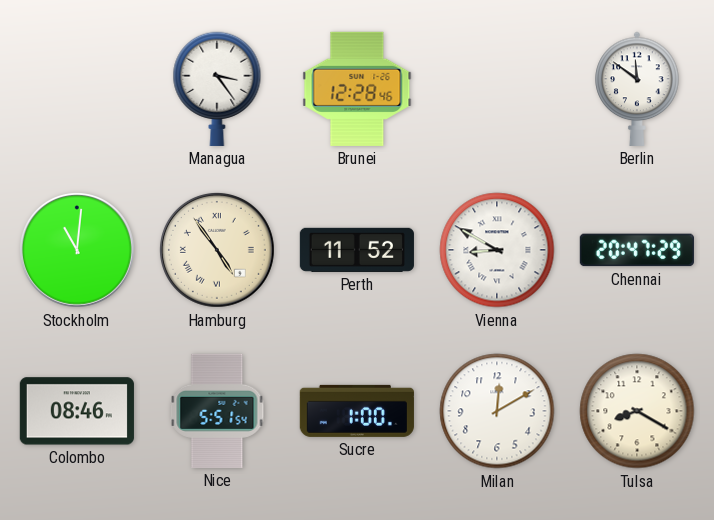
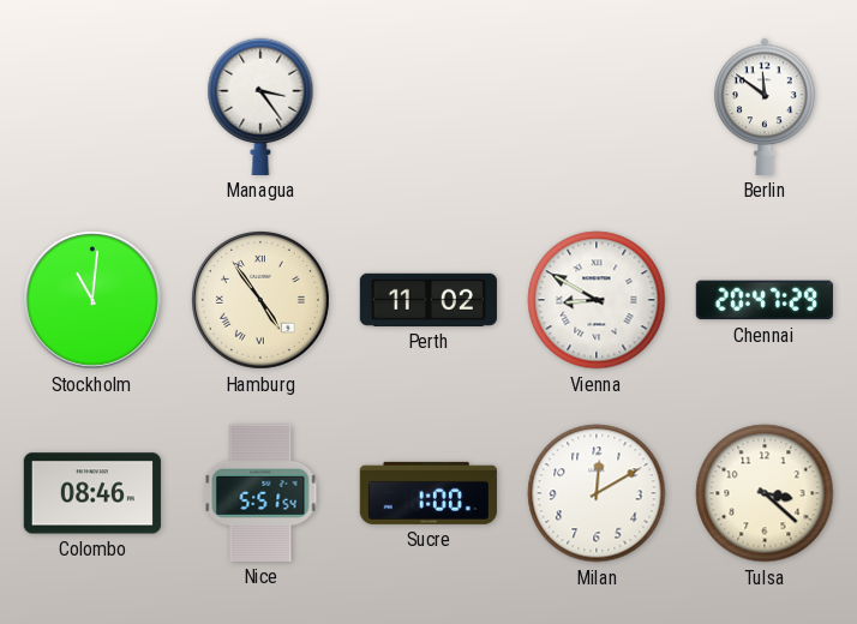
Brunei: 12:28 -> none (357, 89)
Perth: 11:52 -> 11:02 (428, 300)
Tulsa: 8:20 -> 3:22 (765, 493)
